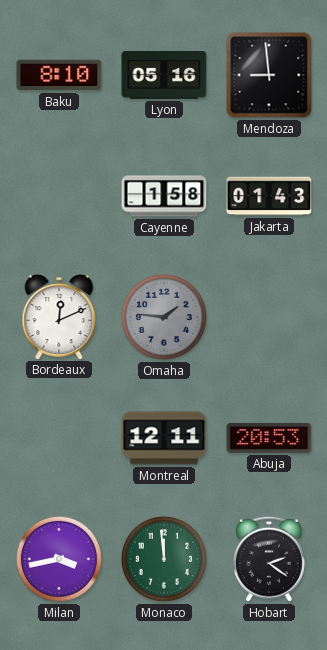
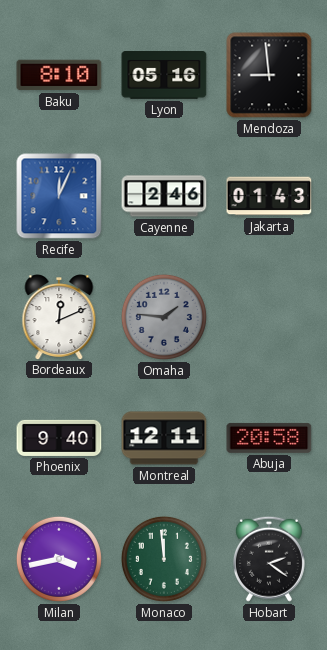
Recife: none -> 12:04 (59, 196)
Cayenne: 1:58 -> 2:46 (164, 196)
Phoenix: none -> 9:40 (59, 438)
Abuja: 20:53 -> 20:58 (269, 438)
